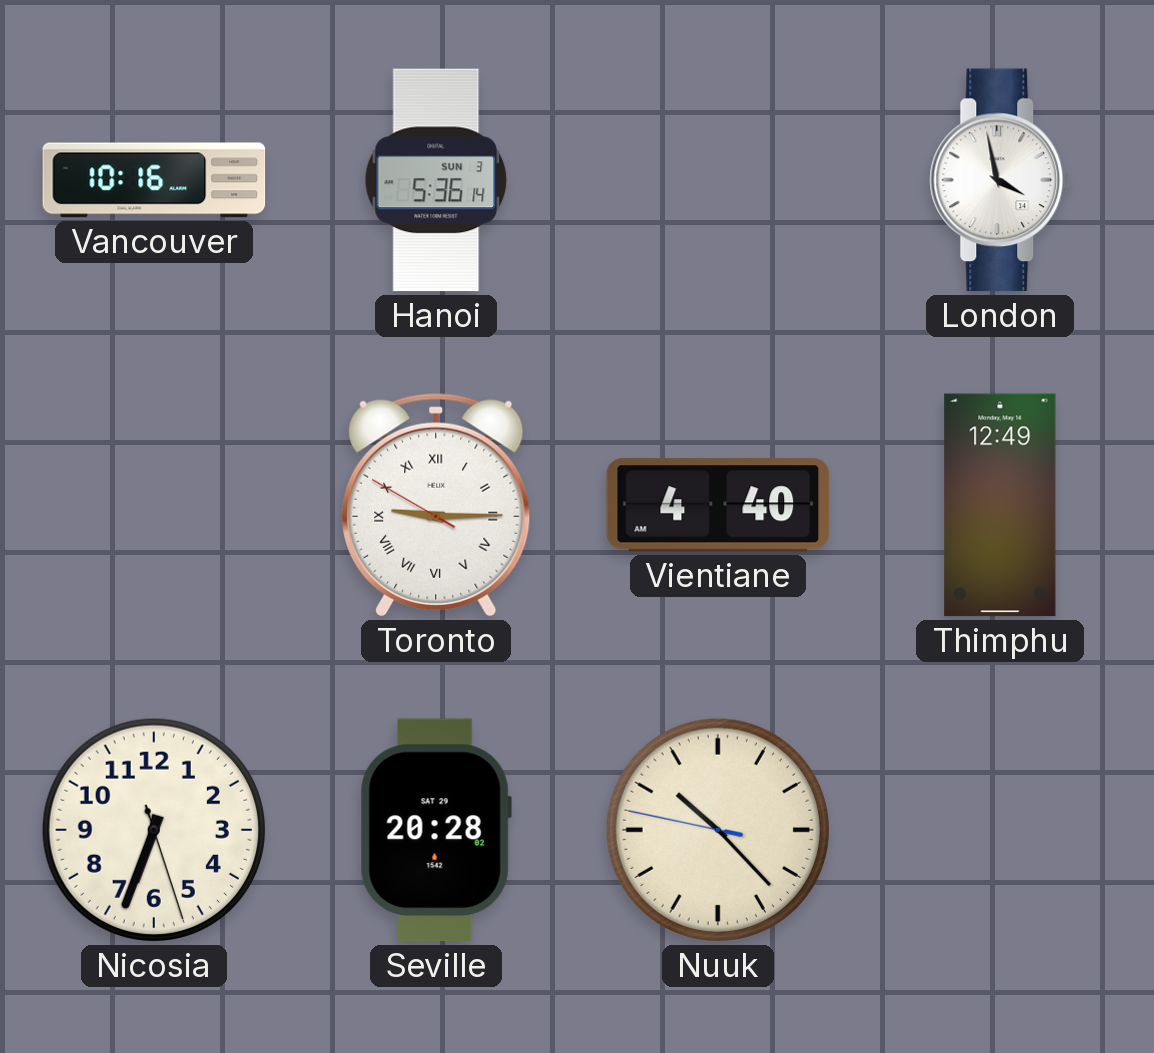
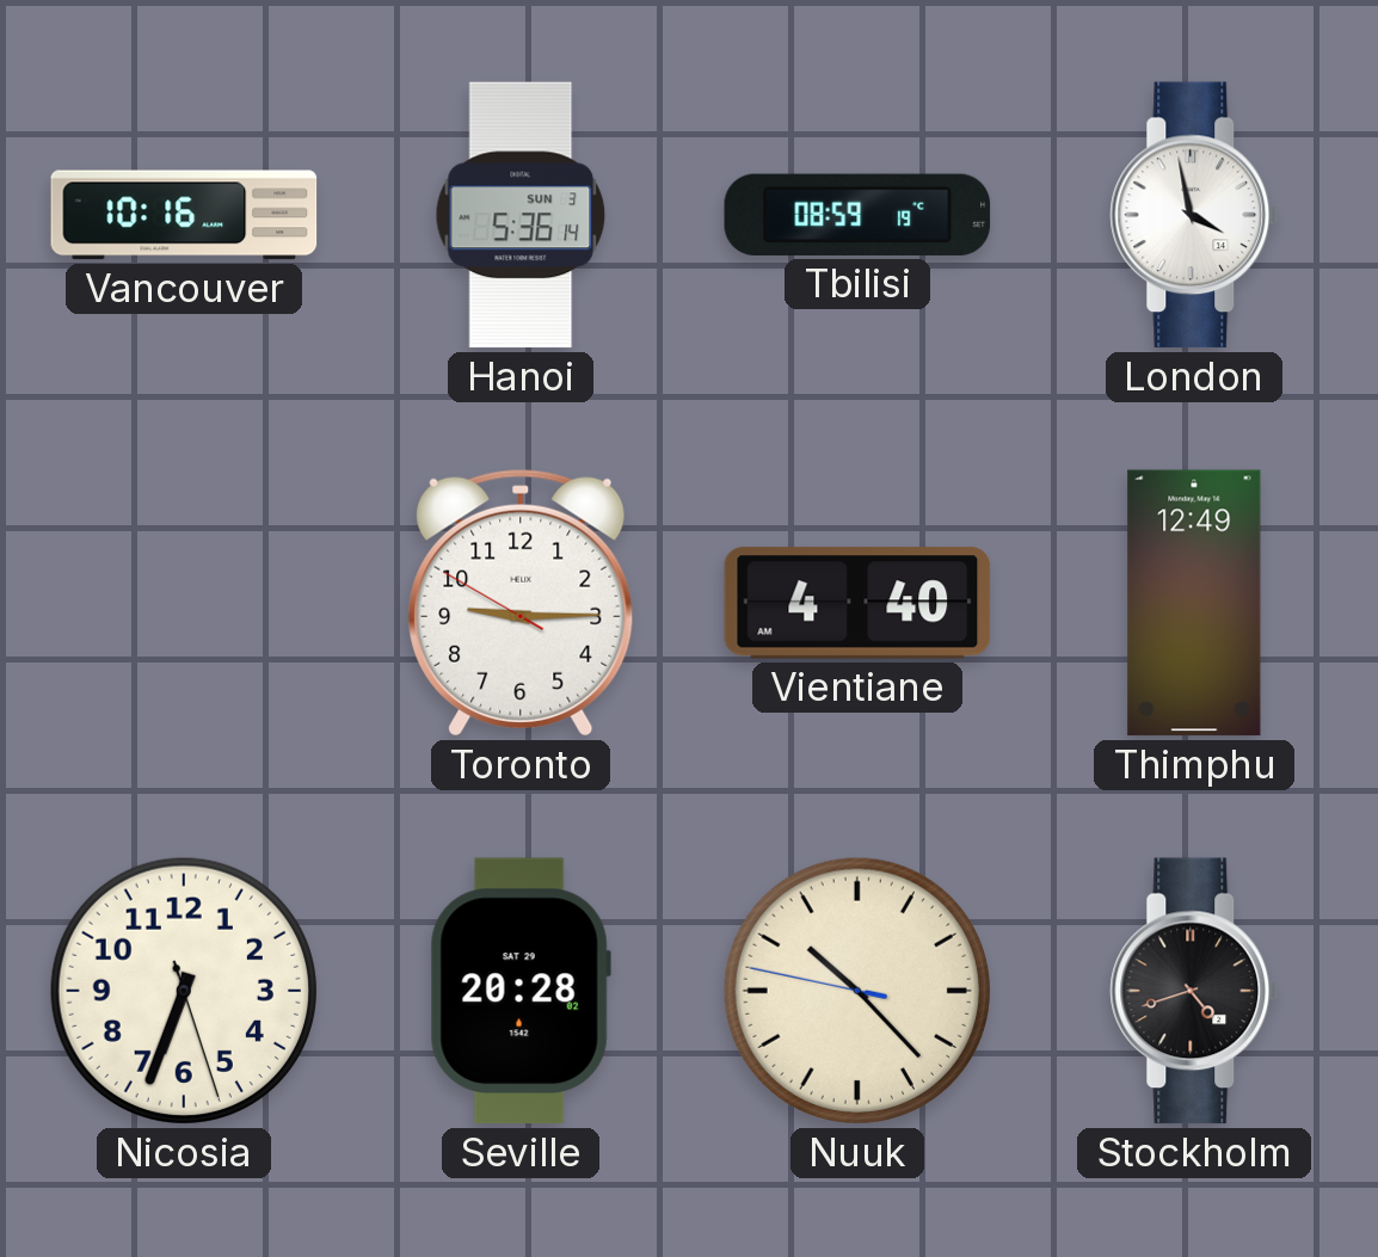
Tbilisi: none -> 08:59 (857, 215)
Toronto numerals: Roman -> Arabic (521, 603)
Stockholm: none -> 4:42 (1194, 991)
